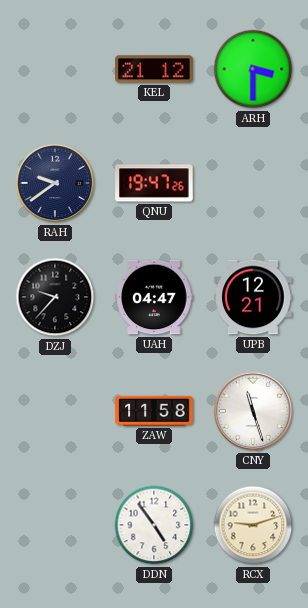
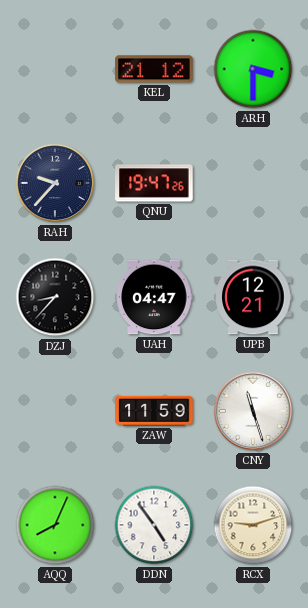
RAH: 9:39 -> 9:37 (55, 183)
DZJ: 9:37 -> 8:37 (55, 297)
ZAW: 11:58 -> 11:59 (154, 411)
AQQ: none -> 8:04 (55, 525)
